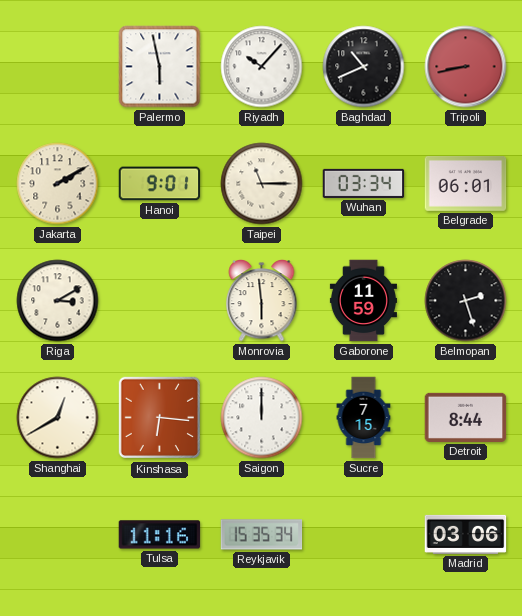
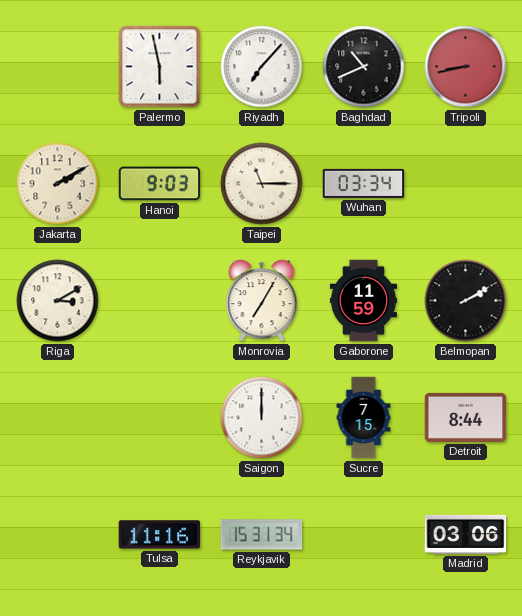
Riyadh: 10:07 -> 7:07 (262, 67)
Hanoi: 9:01 -> 9:03 (160, 184)
Belgrade: 06:01 -> none (466, 183)
Monrovia: 5:59 -> 7:05 (262, 301)
Belmopan: 2:27 -> 2:10 (466, 301)
Shanghai: 12:40 -> none (58, 418)
Kinshasa: 6:16 -> none (160, 418)
Reykjavik: 15:35 -> 15:31 (262, 535)
